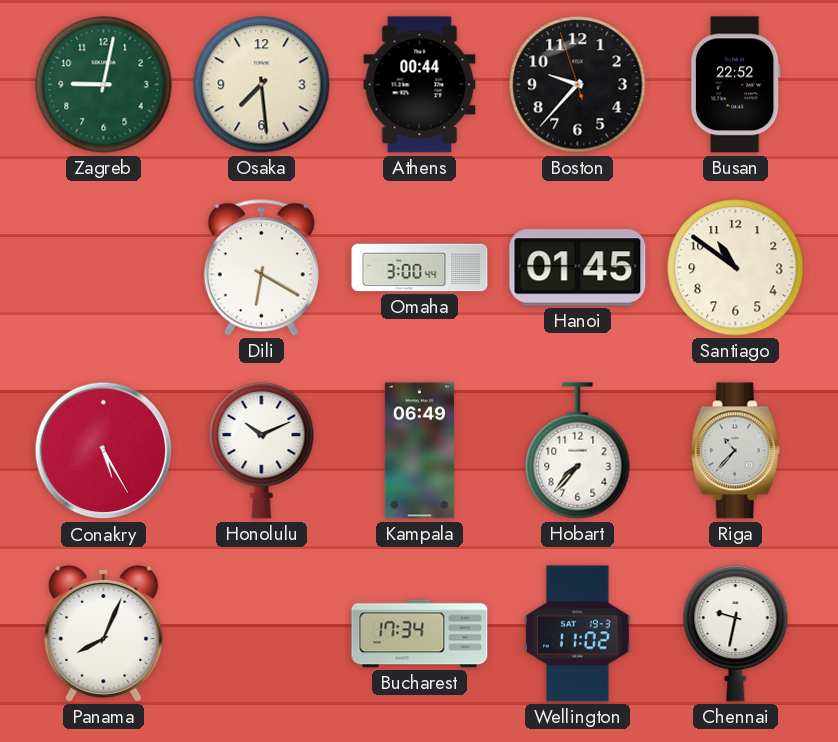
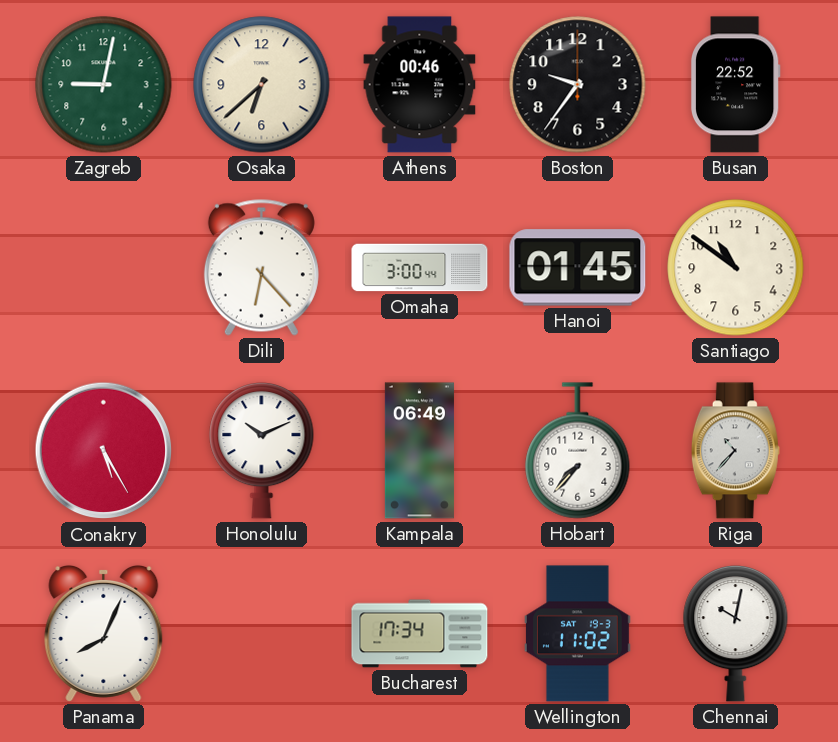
Osaka: 7:29 -> 6:38 (262, 85)
Athens: 00:44 -> 00:46 (420, 85)
Boston: 9:36:57 -> 9:36:00 (578, 85)
Dili: 6:20 -> 6:23 (261, 267)
Chennai: 9:32 -> 10:02 (736, 633)
